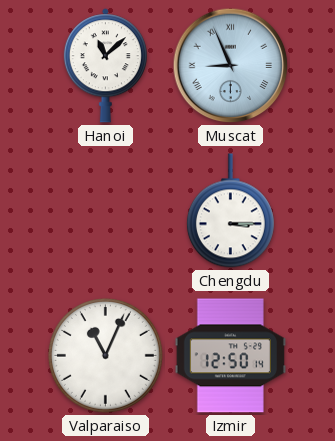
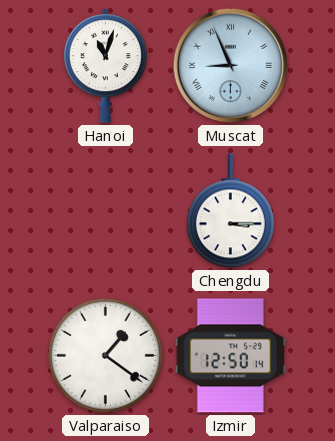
Hanoi: 11:08 -> 11:03 (105, 66)
Valparaiso: 11:04 -> 1:21 (105, 355)
